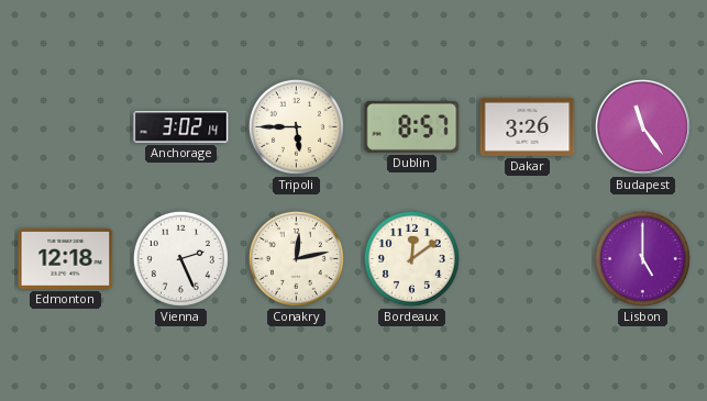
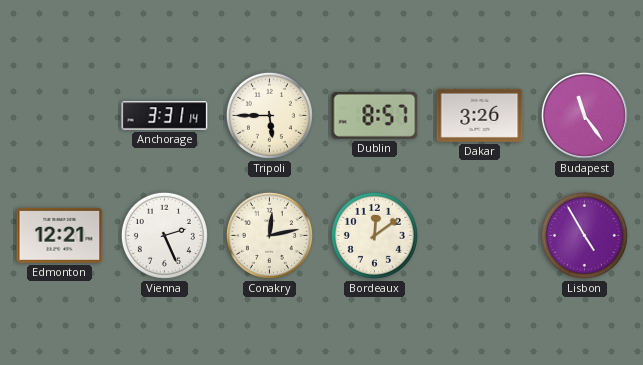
Anchorage: 3:02 -> 3:31 (165, 116)
Edmonton: 12:18 -> 12:21 (60, 235)
Lisbon: 5:00 -> 4:55 (584, 235)
